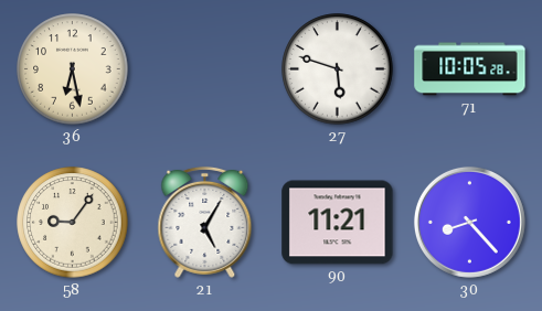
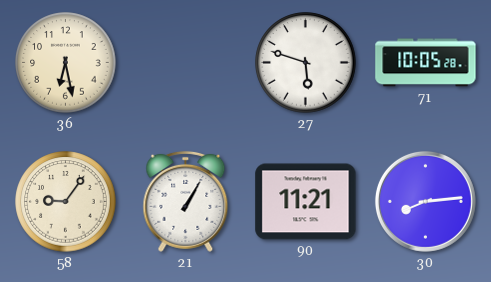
21: 5:05 -> 1:05 (186, 201)
30: 8:23 -> 8:14 (425, 201)
